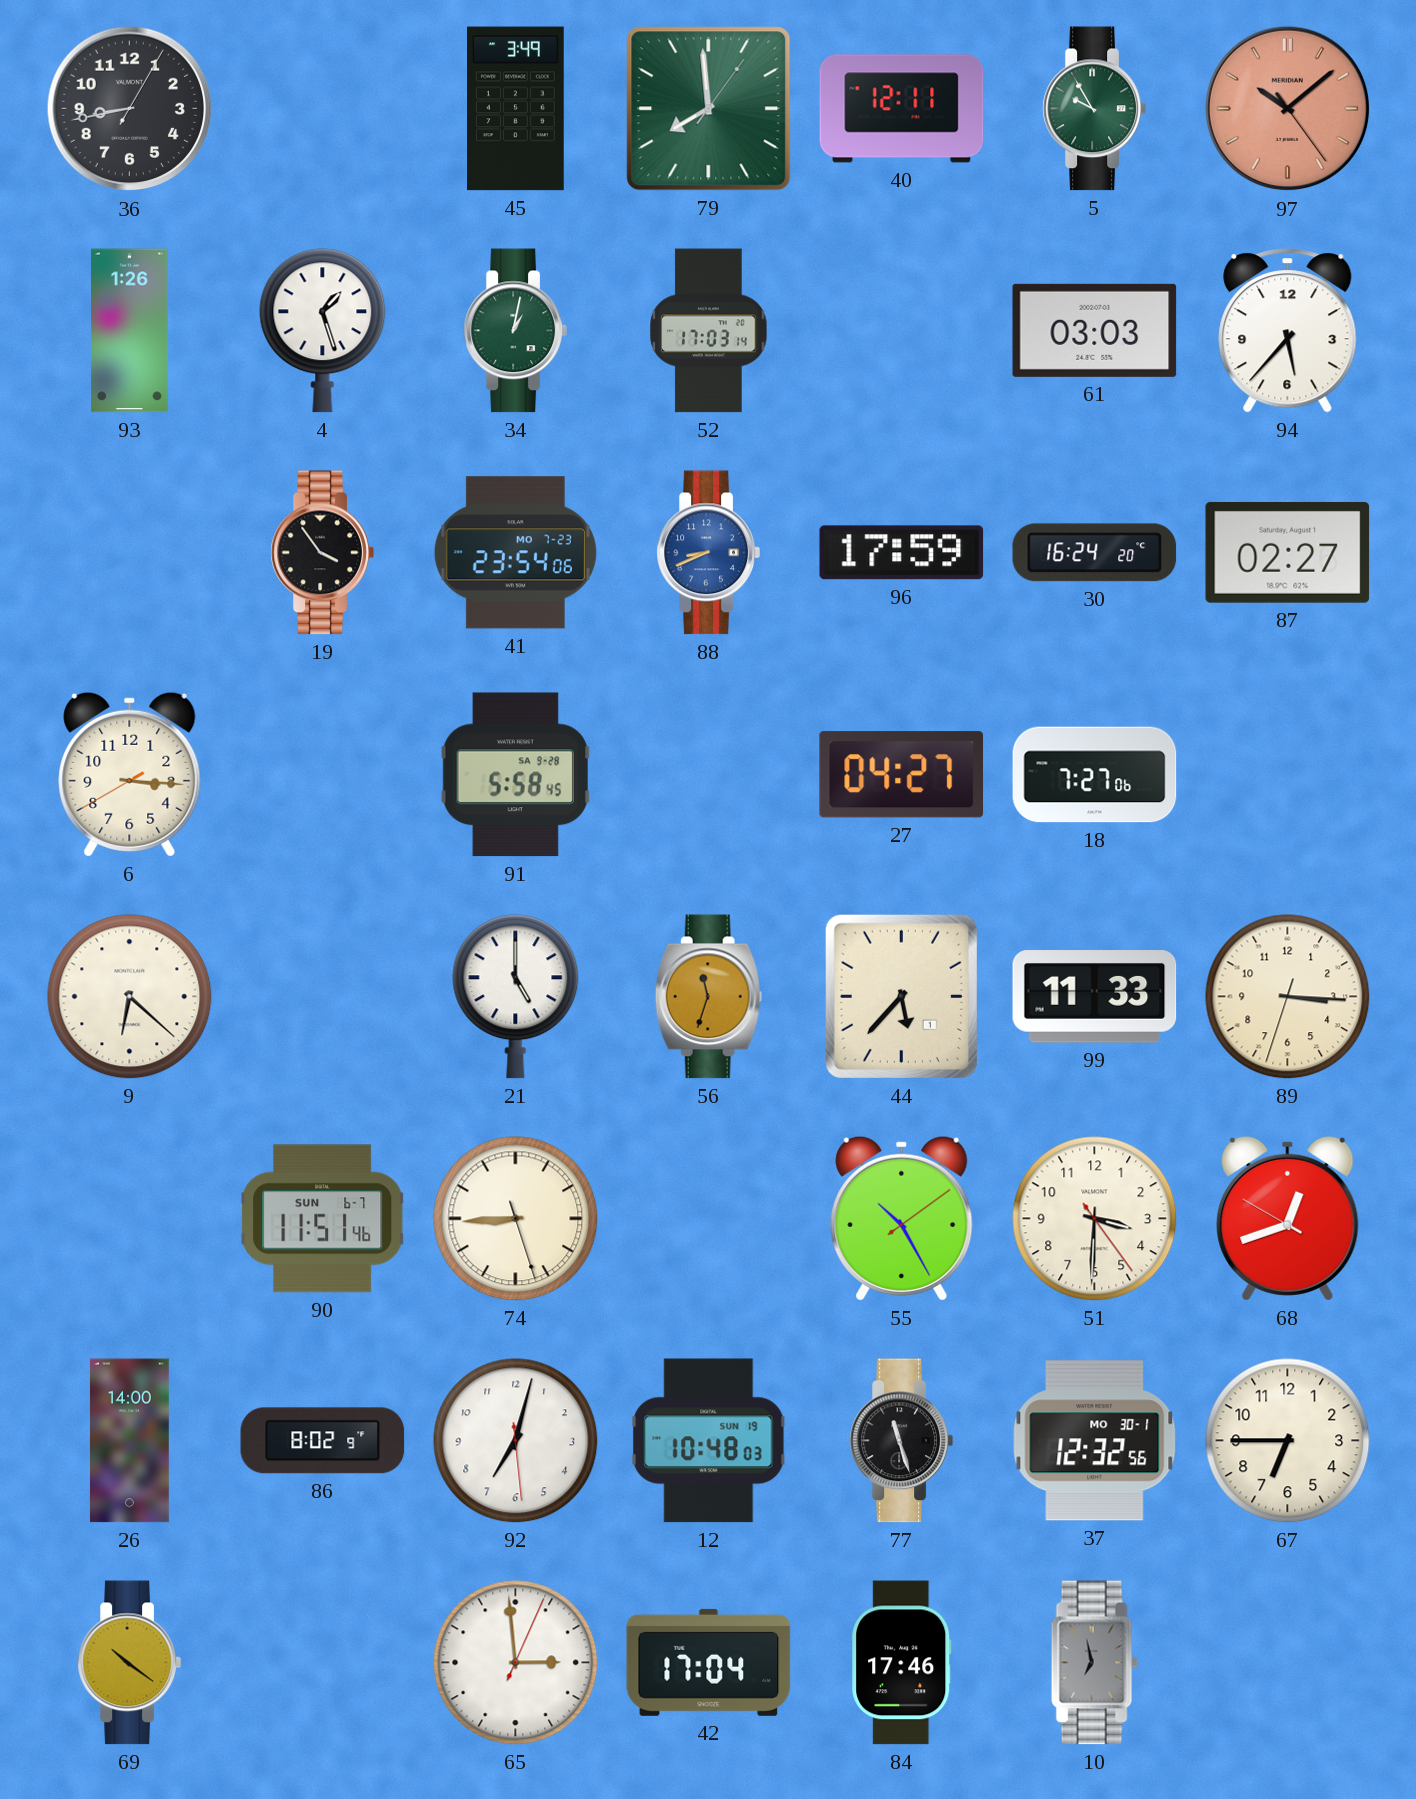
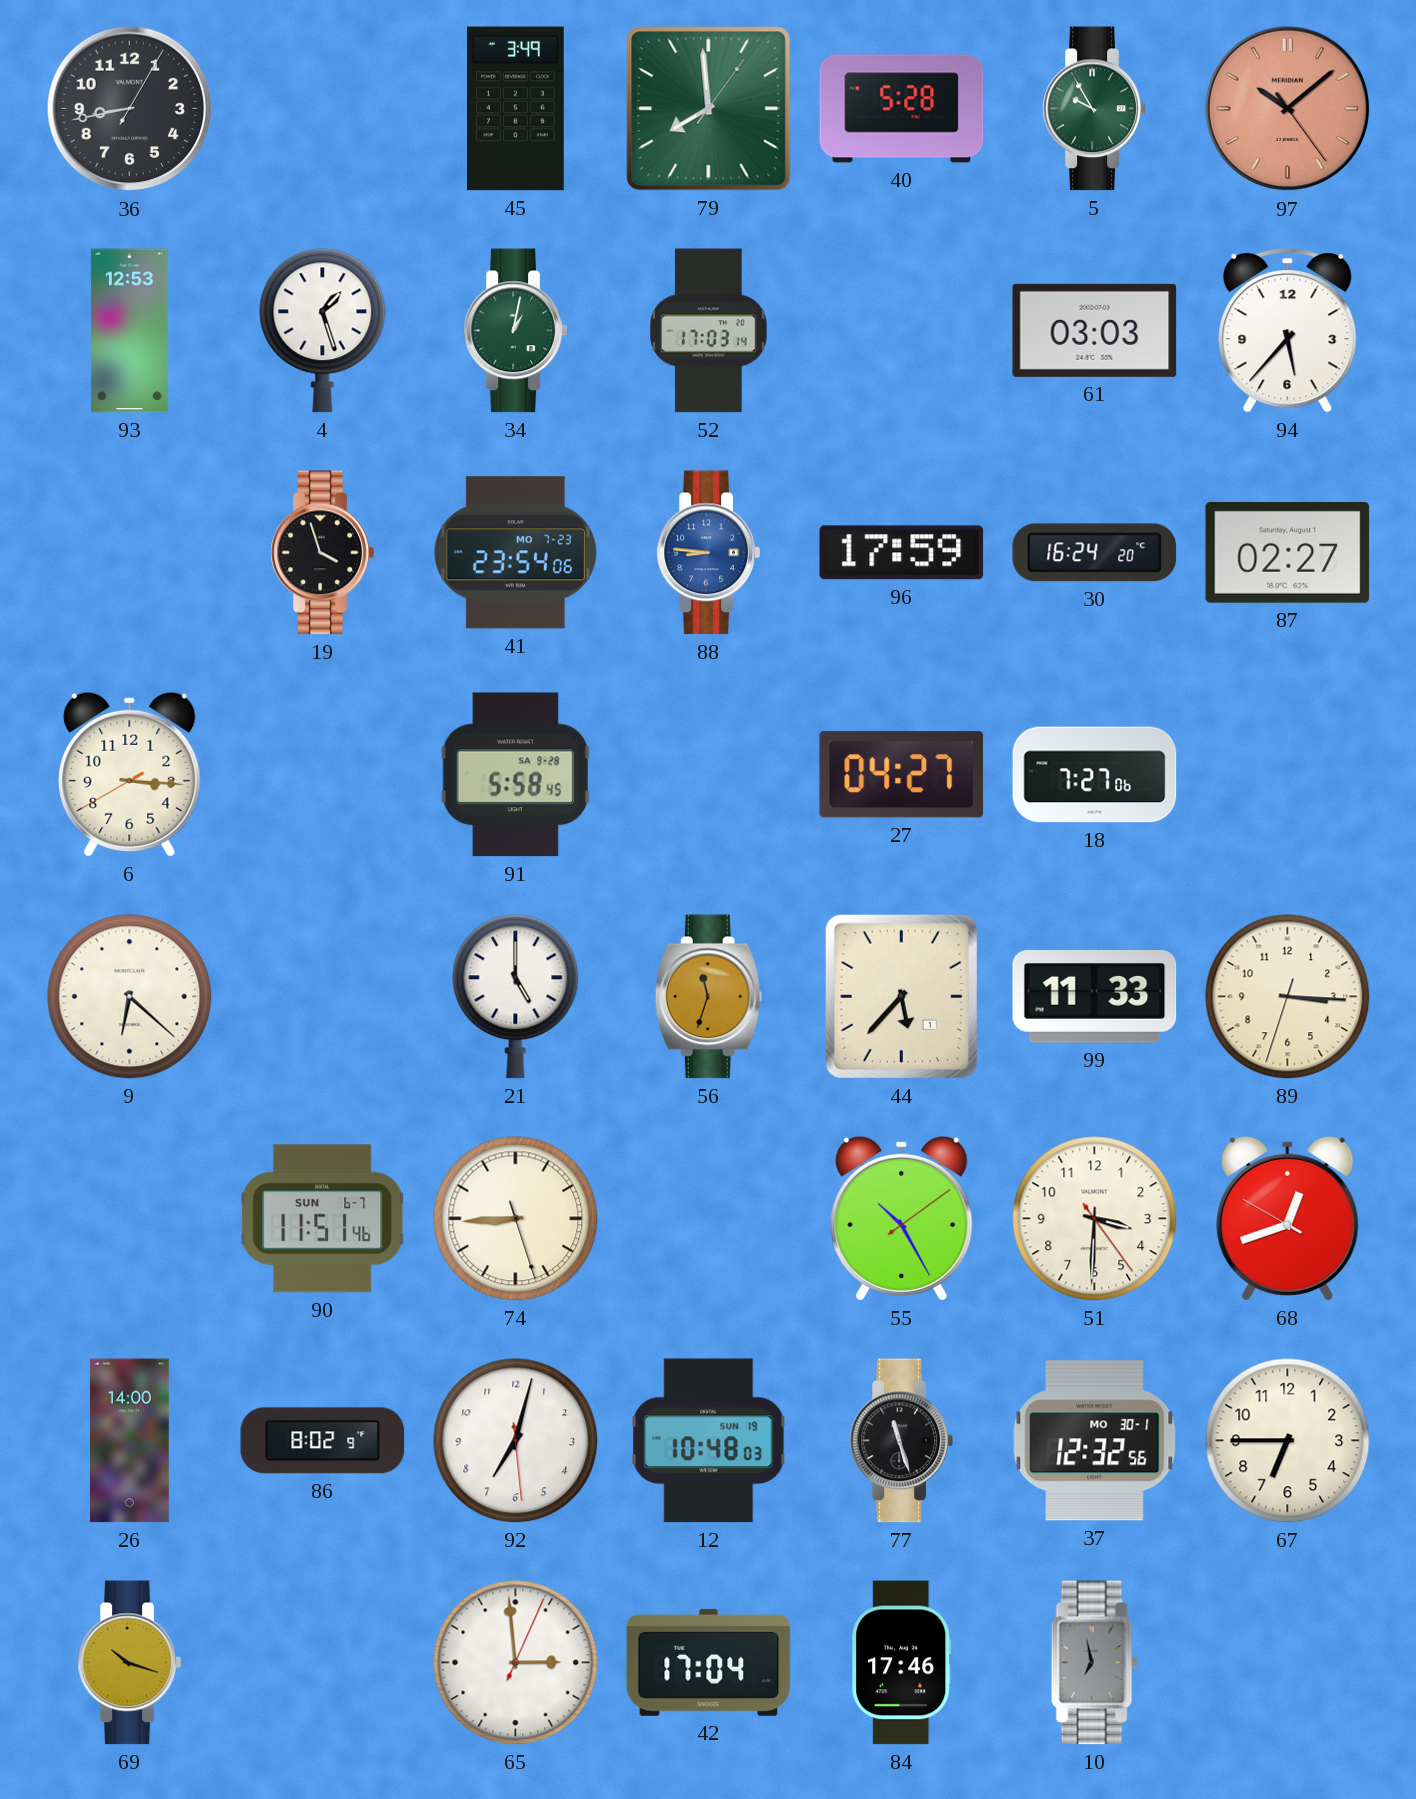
40: 12:11 -> 5:28 (902, 109)
93: 1:26 -> 12:53 (129, 331)
19: 3:54 -> 3:57 (322, 553)
88: 8:41 -> 8:46 (708, 553)
69: 10:21 -> 10:18 (129, 1663)
